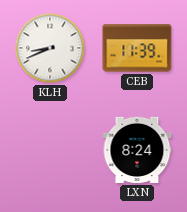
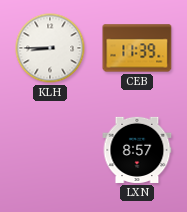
KLH: 8:41 -> 8:45 (50, 48)
LXN: 8:24 -> 8:57 (137, 150)
